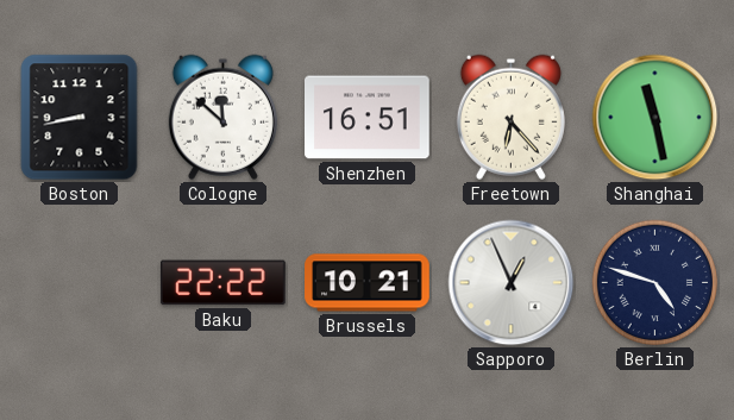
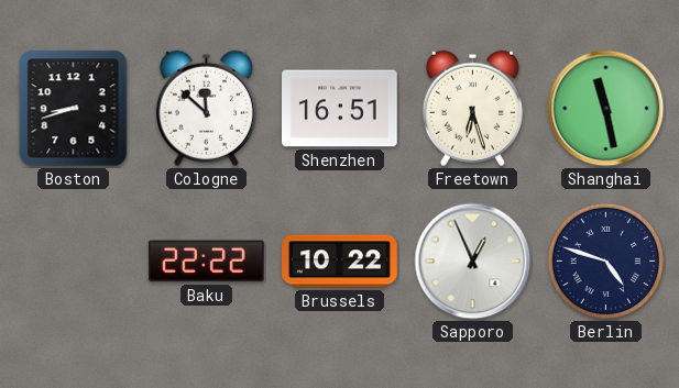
Boston: 8:43 -> 8:42 (74, 109)
Freetown: 6:23 -> 6:27 (472, 108)
Brussels: 10:21 -> 10:22 (340, 262)
